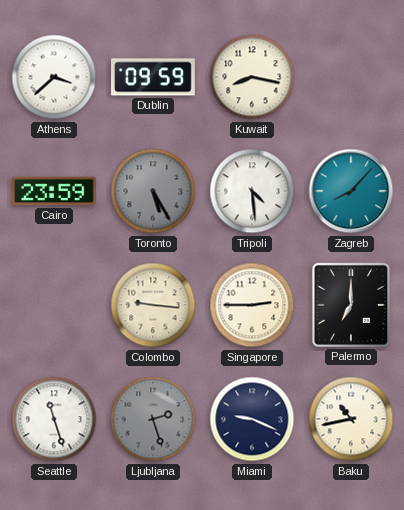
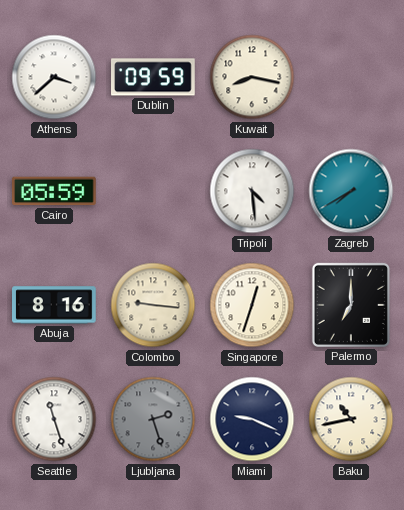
Cairo: 23:59 -> 05:59 (55, 191)
Toronto: 5:25 -> none (153, 191)
Zagreb: 8:07 -> 7:40 (351, 191)
Abuja: none -> 8:16 (55, 305)
Singapore: 2:45 -> 12:33 (252, 305)
